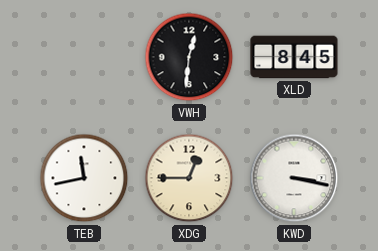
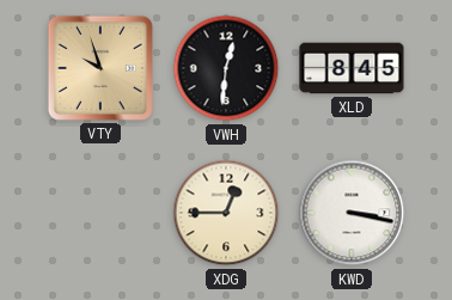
VTY: none -> 9:57 (100, 68)
TEB: 11:43 -> none (84, 178)
